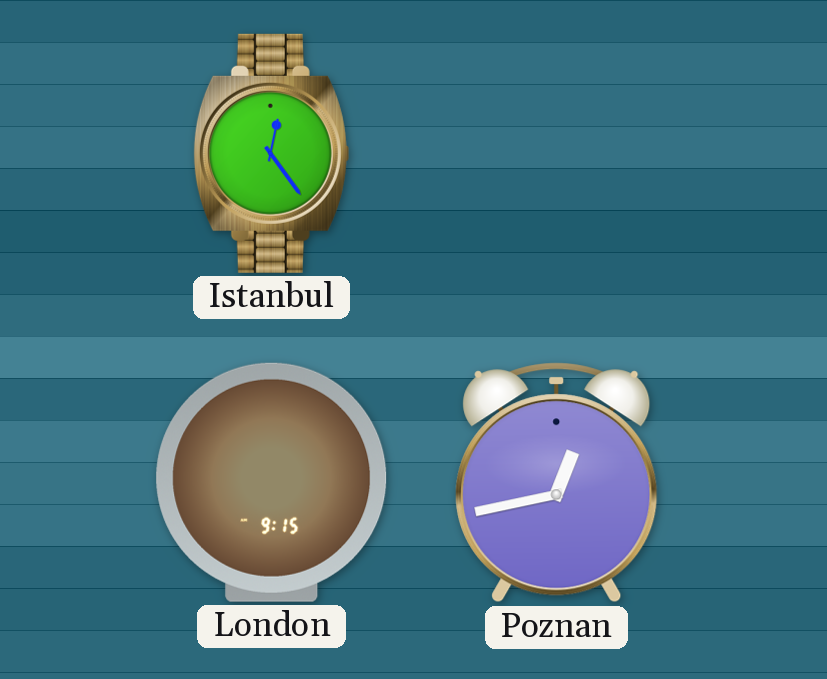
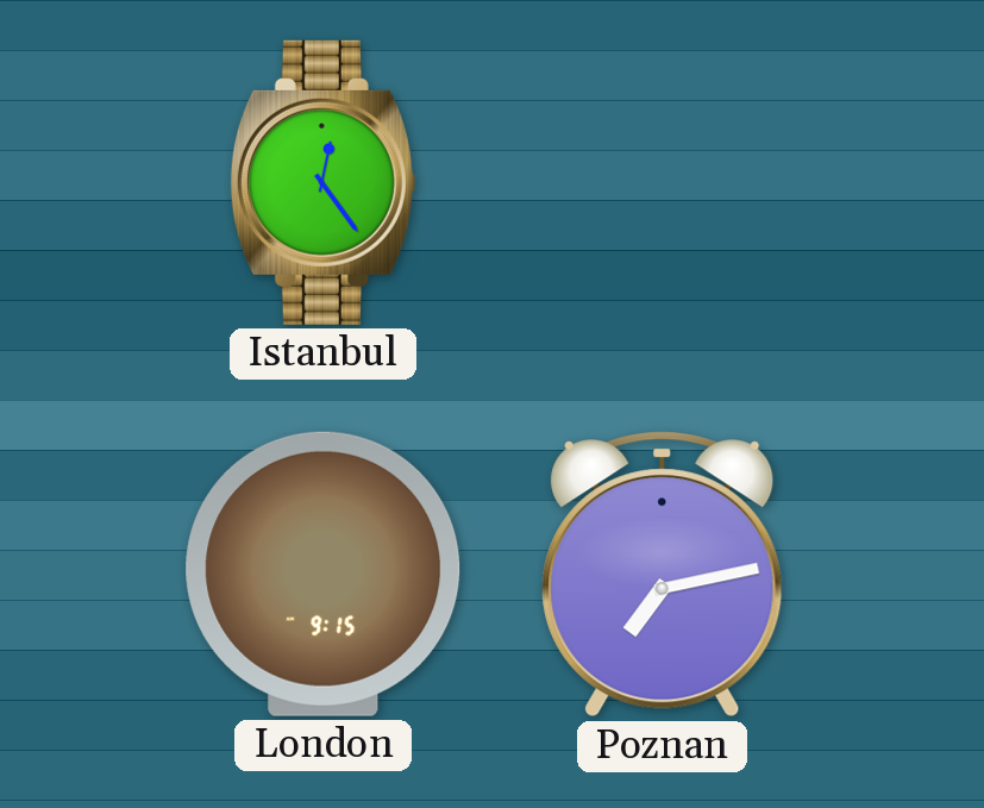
Poznan: 12:43 -> 7:13 (663, 575)
